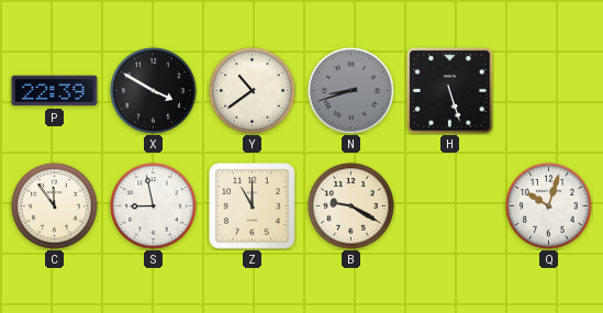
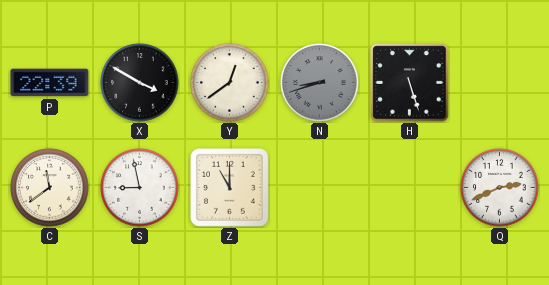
Y: 10:39 -> 12:39 (230, 83)
C: 11:54 -> 11:39 (50, 188)
B: 9:20 -> none (351, 206)
Q: 10:03 -> 2:41 (500, 188)
